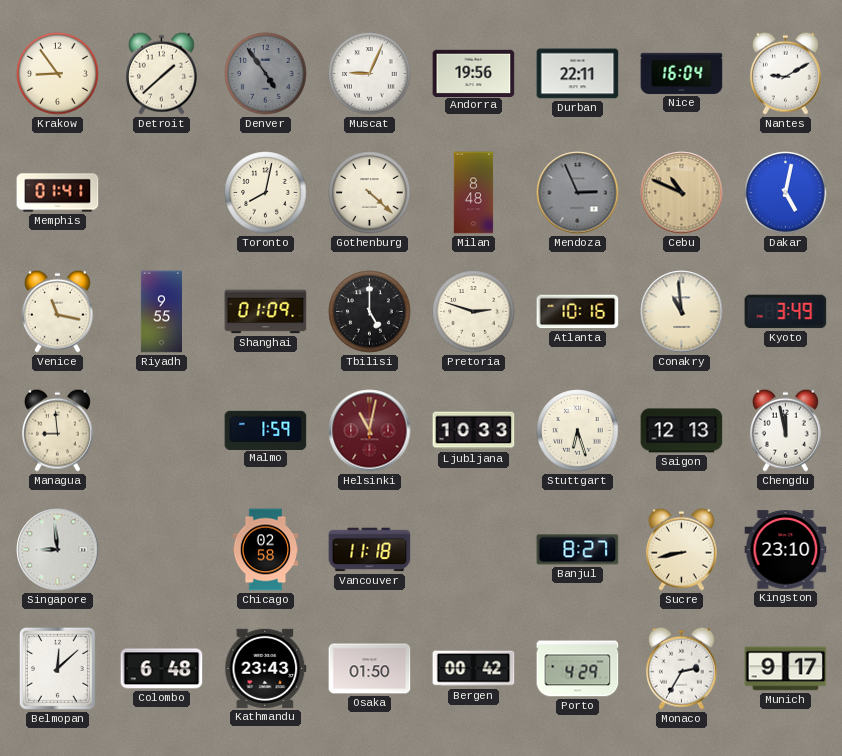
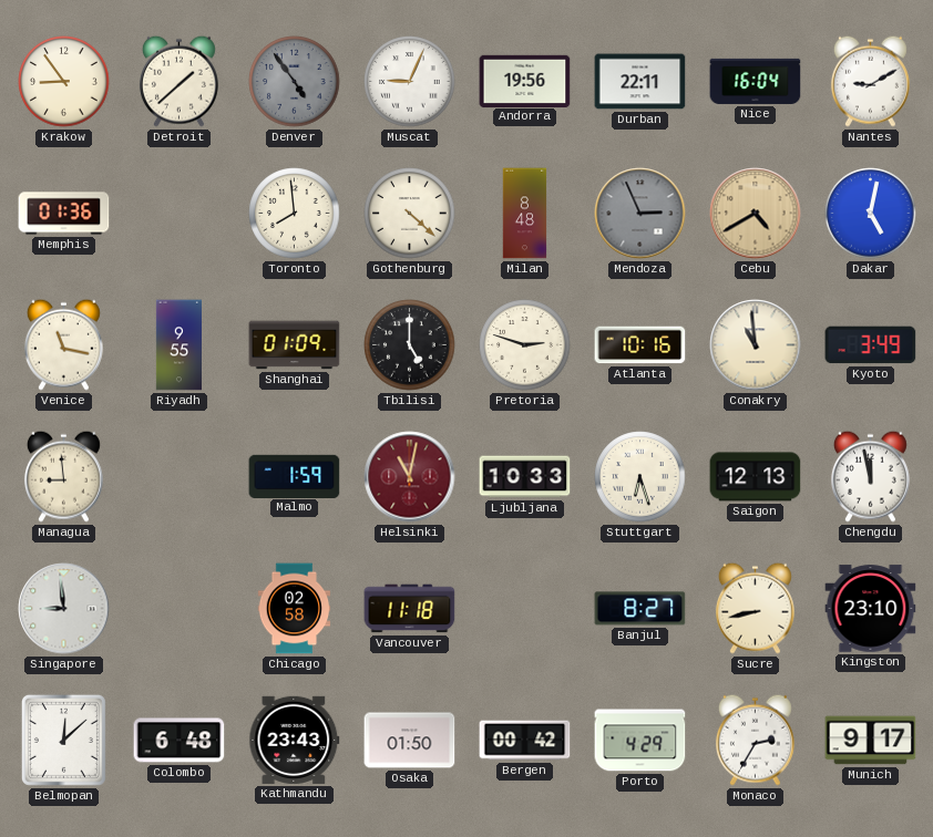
Memphis: 01:41 -> 01:36 (64, 214)
Toronto: 8:02 -> 7:59 (295, 214)
Cebu: 10:49 -> 4:40 (756, 214)
